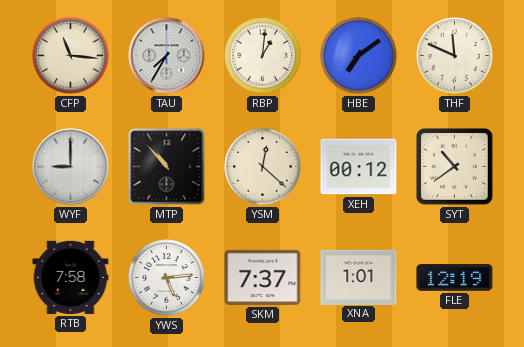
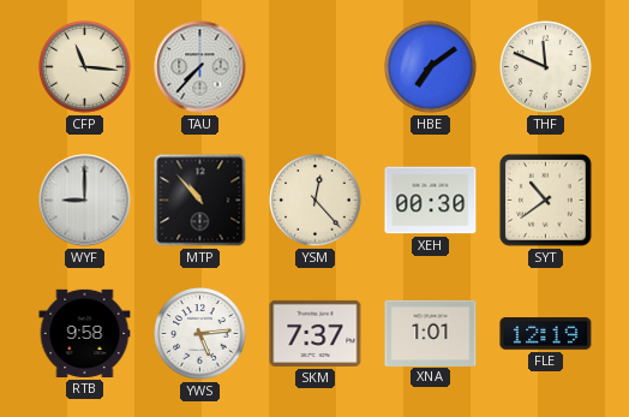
TAU: 7:35 -> 7:37 (200, 67)
RBP: 1:01 -> none (263, 56)
YSM: 12:22 -> 12:23 (316, 201)
XEH: 00:12 -> 00:30 (431, 201)
RTB: 7:58 -> 9:58 (85, 333)
